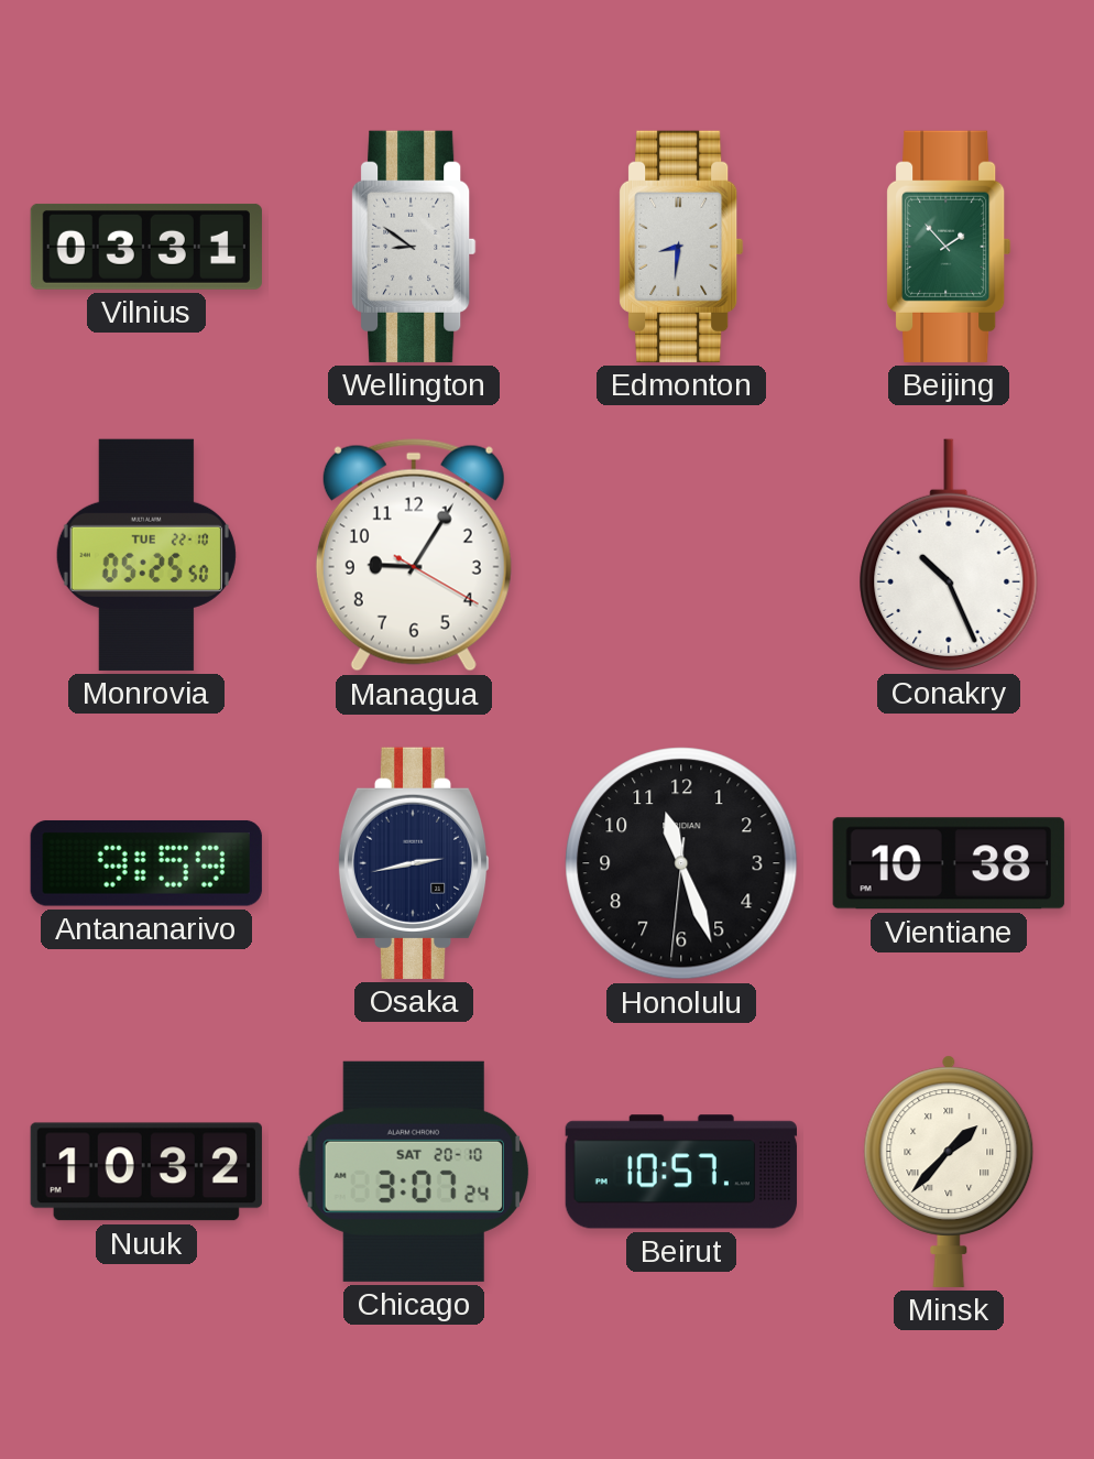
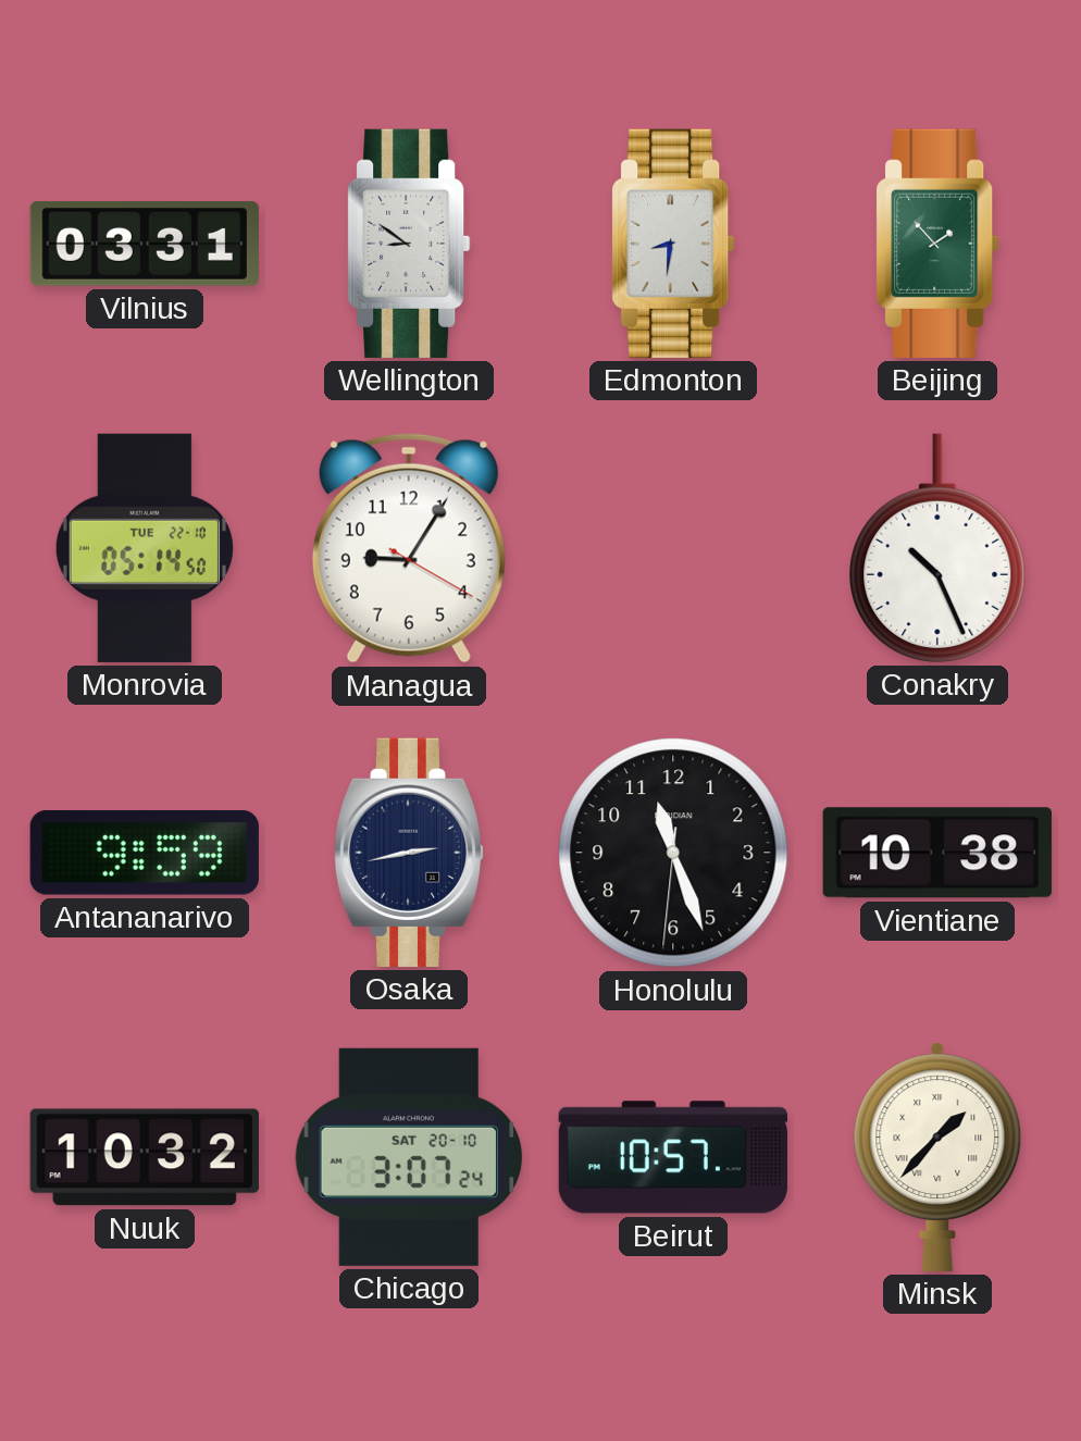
Monrovia: 05:25 -> 05:14 (145, 548)
